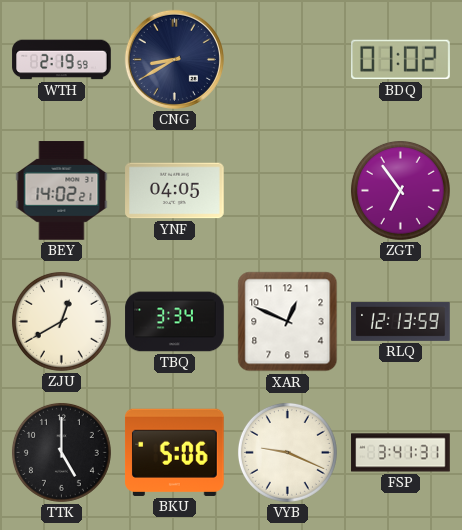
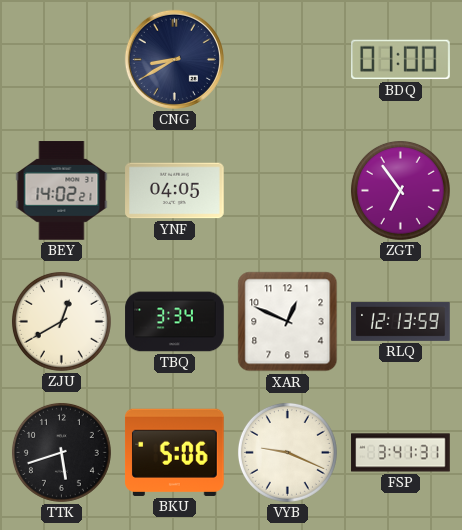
WTH: 2:19 -> none (62, 60)
BDQ: 01:02 -> 01:00 (401, 60)
TTK: 5:00 -> 5:42 (61, 452)
